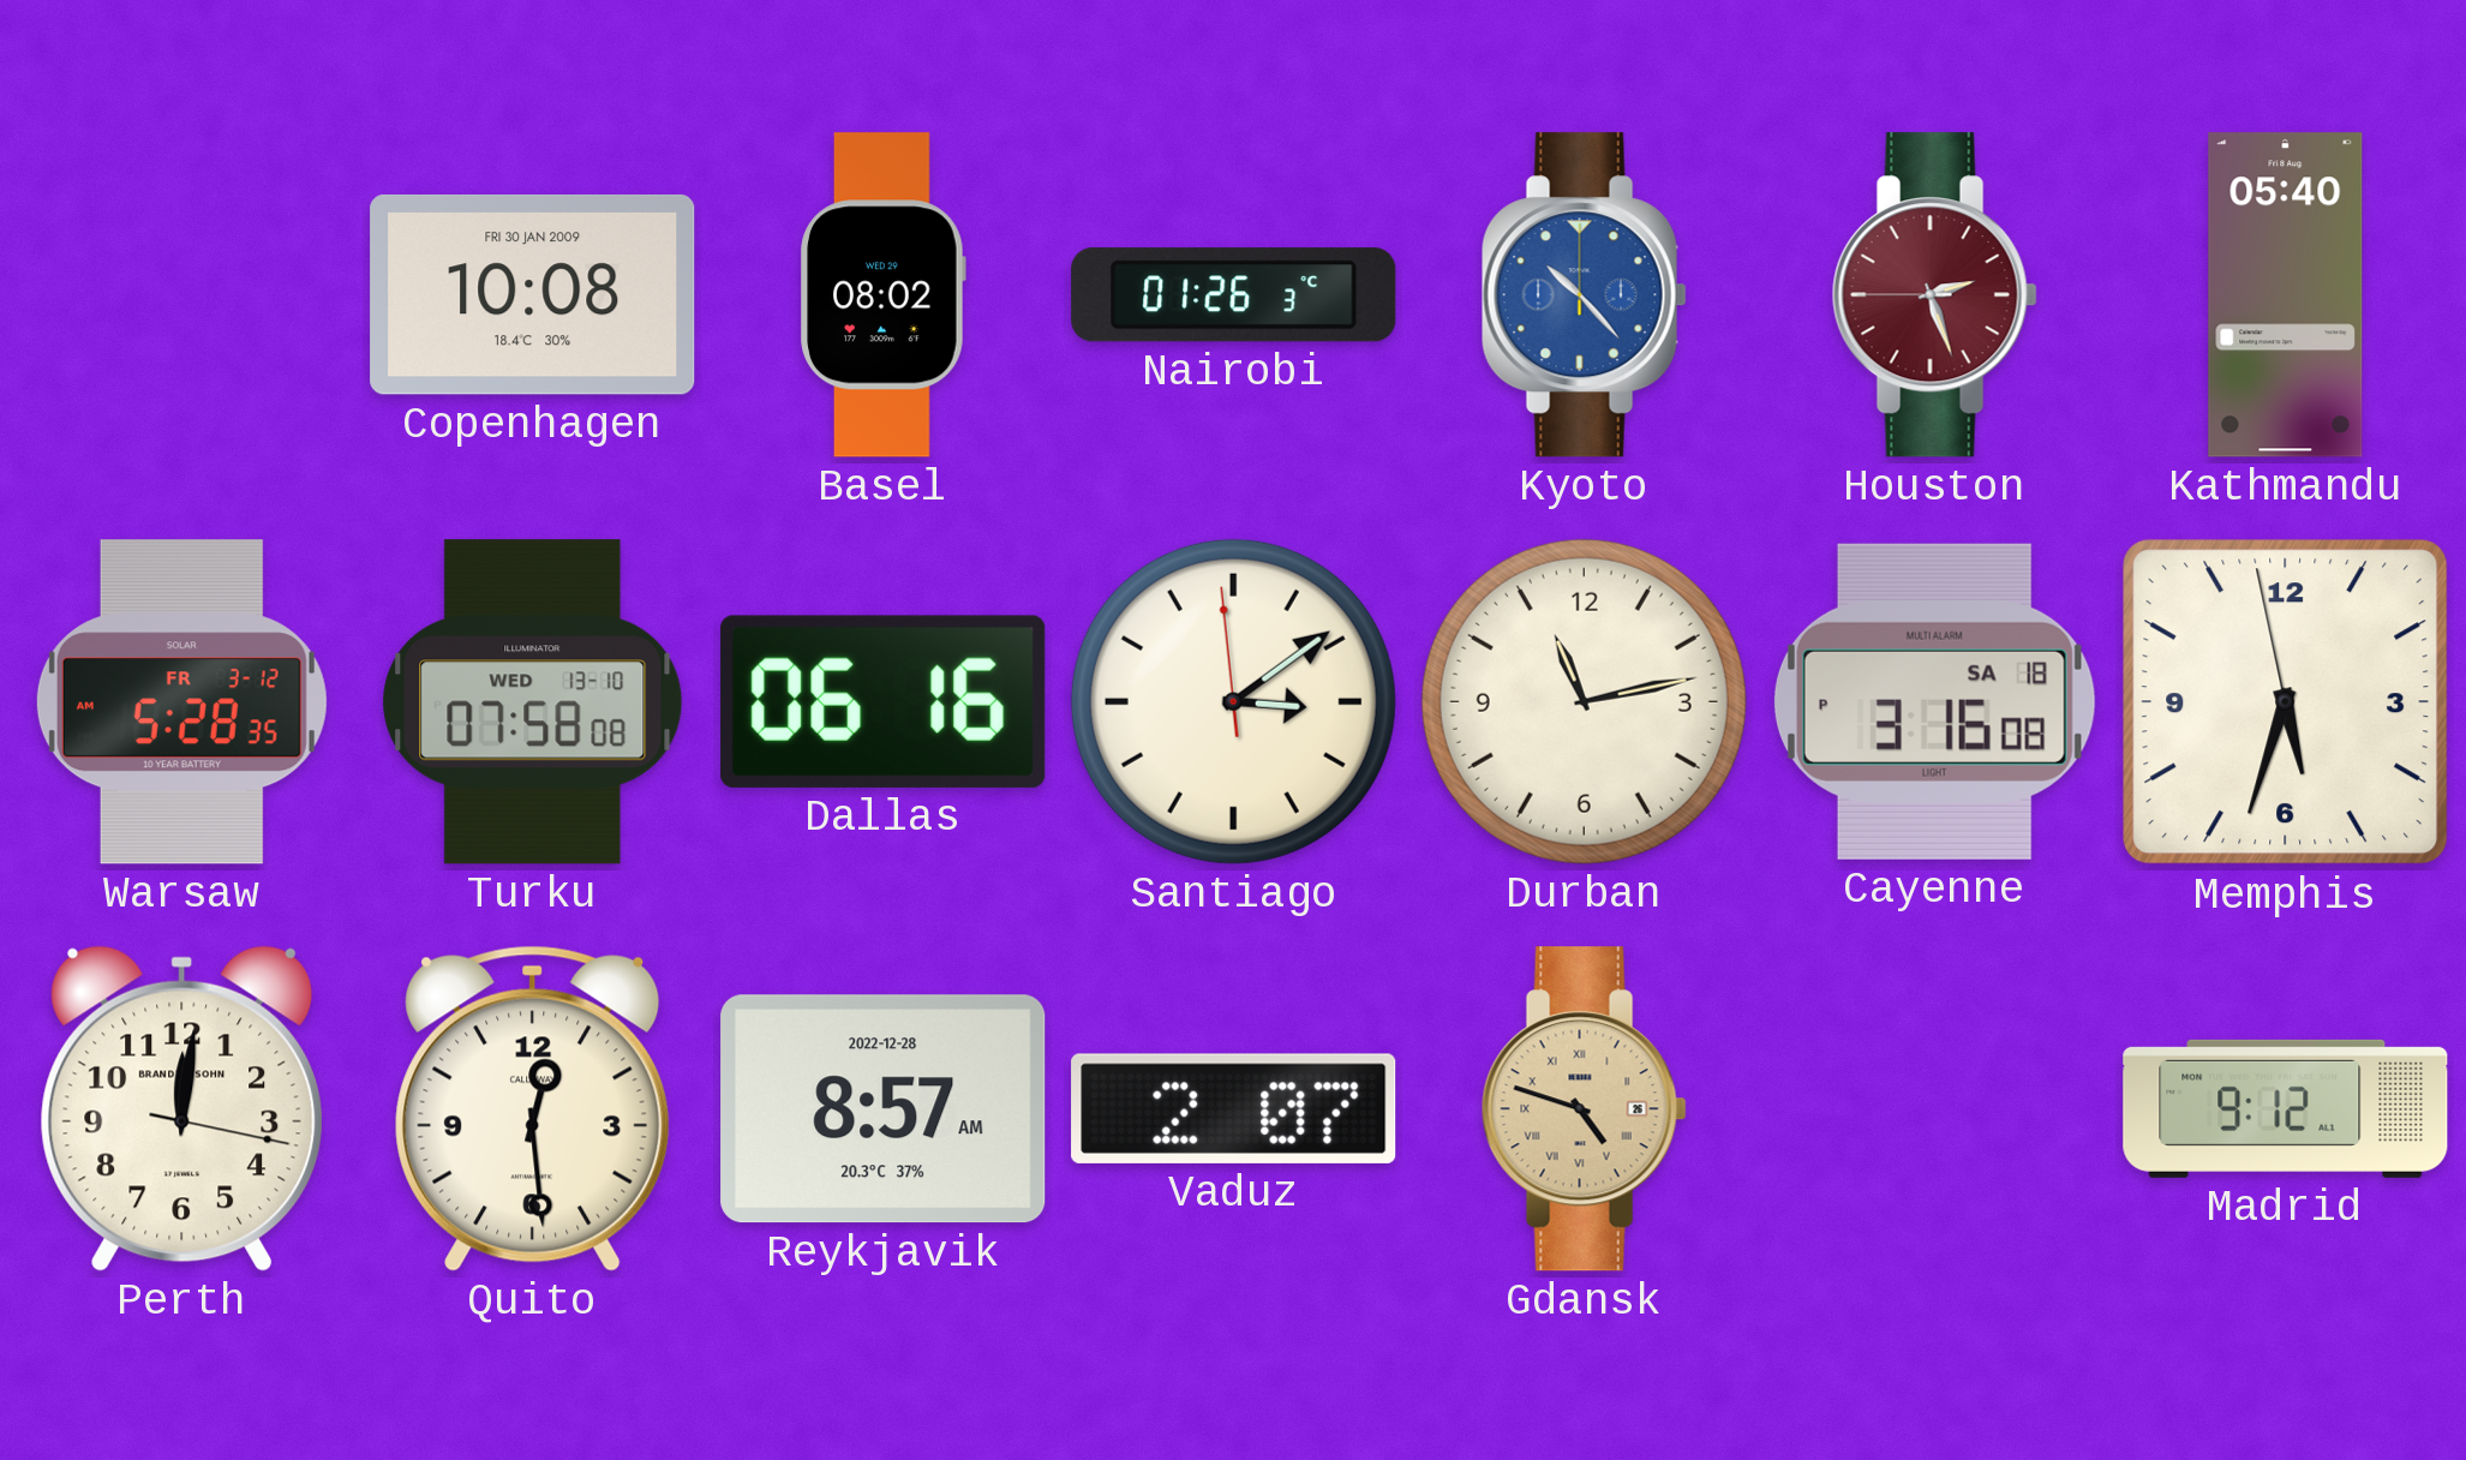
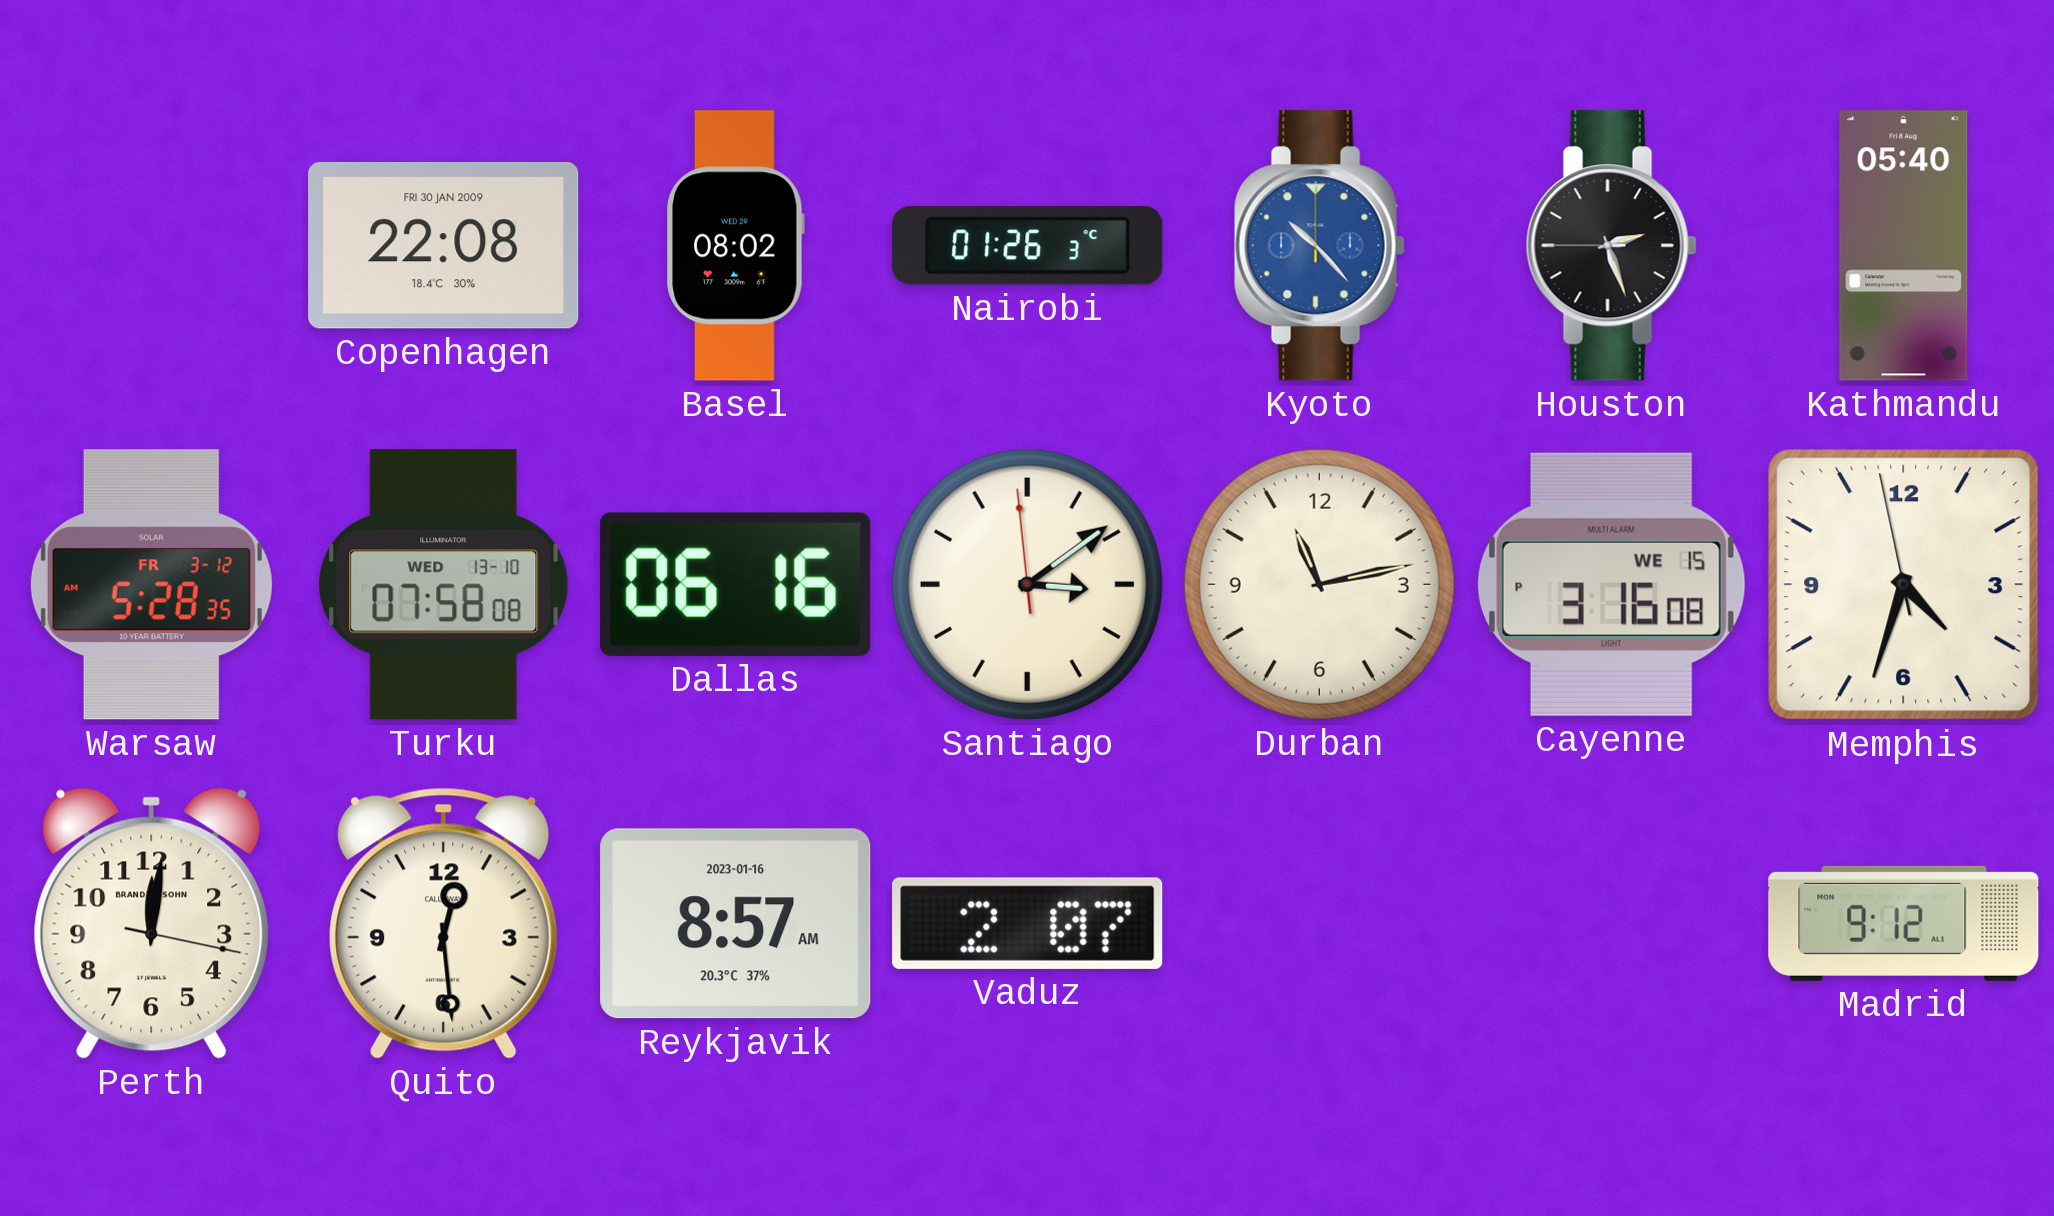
Copenhagen: 10:08 -> 22:08 (444, 245)
Houston dial: burgundy -> black (1611, 246)
Cayenne date: SA 18 -> WE 15 (1611, 584)
Memphis: 5:32 -> 4:32 (1904, 585)
Reykjavik date: 2022-12-28 -> 2023-01-16 (736, 924)
Gdansk: 4:48 -> none (1584, 1109)
